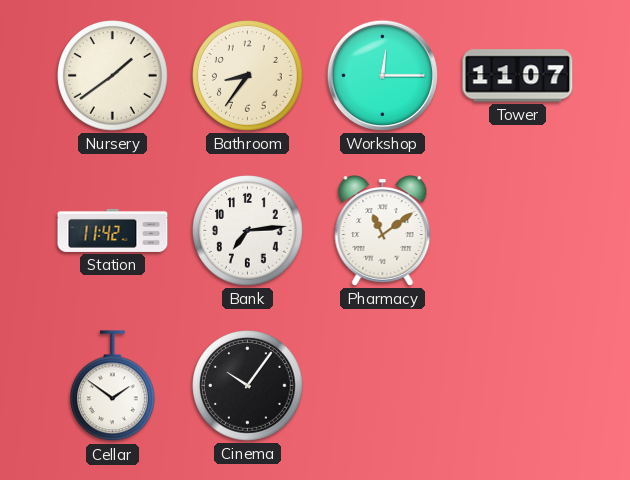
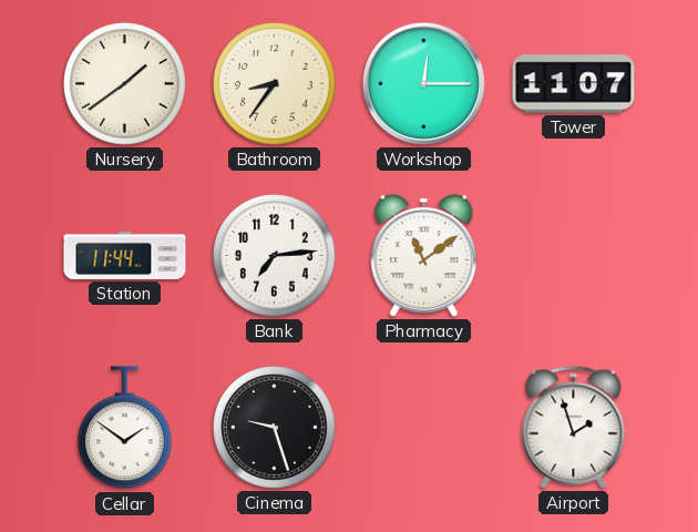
Station: 11:42 -> 11:44 (125, 255)
Cinema: 10:06 -> 9:27 (275, 428)
Airport: none -> 1:57 (574, 427)
